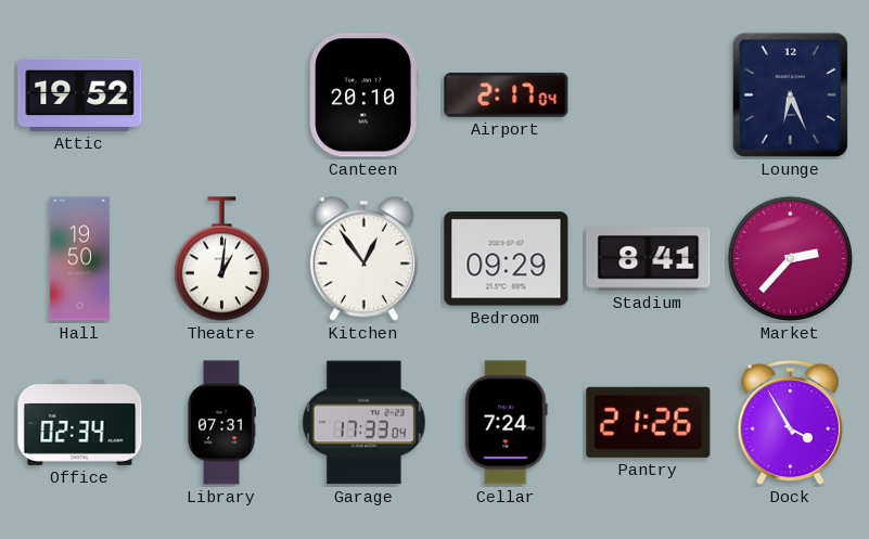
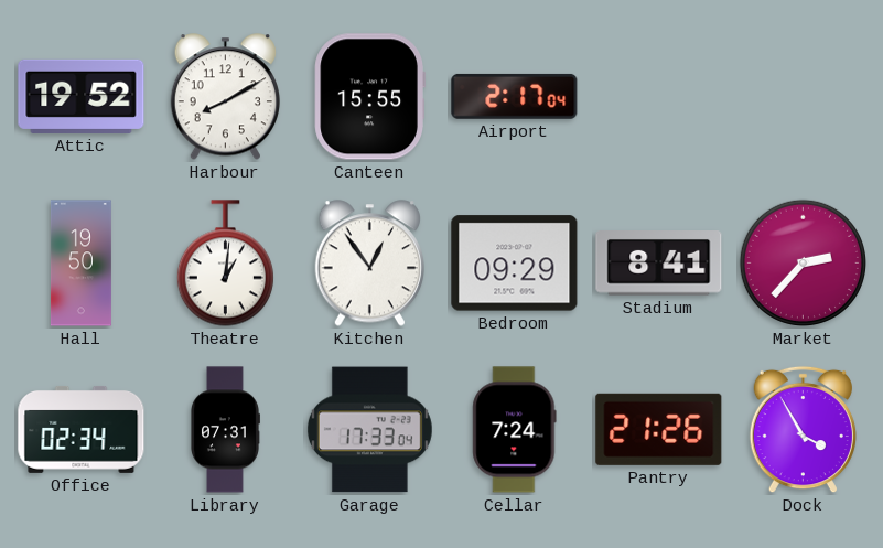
Harbour: none -> 8:10 (225, 97)
Canteen: 20:10 -> 15:55 (369, 97)
Lounge: 6:26 -> none (790, 94)
